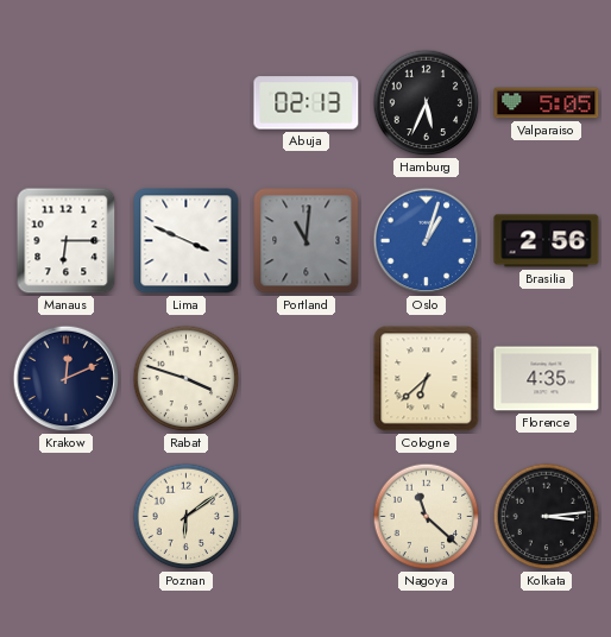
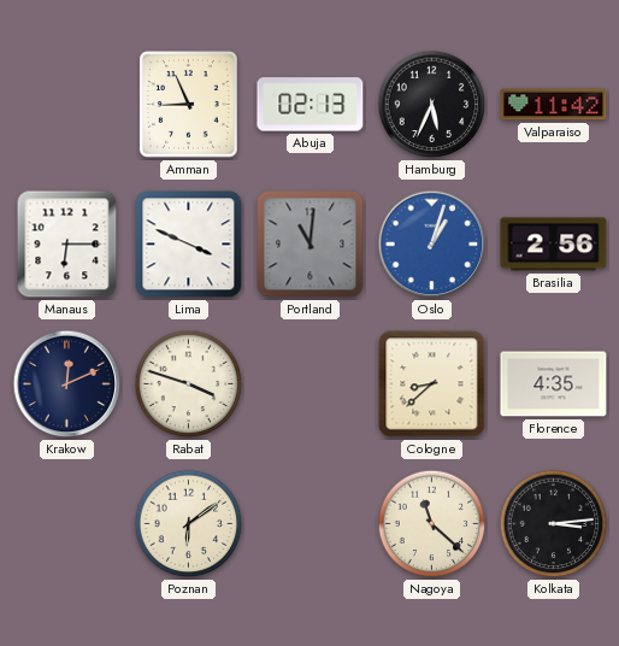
Amman: none -> 8:56 (189, 105)
Valparaiso: 5:05 -> 11:42 (554, 105)
Cologne: 6:38 -> 8:38 (432, 384)
